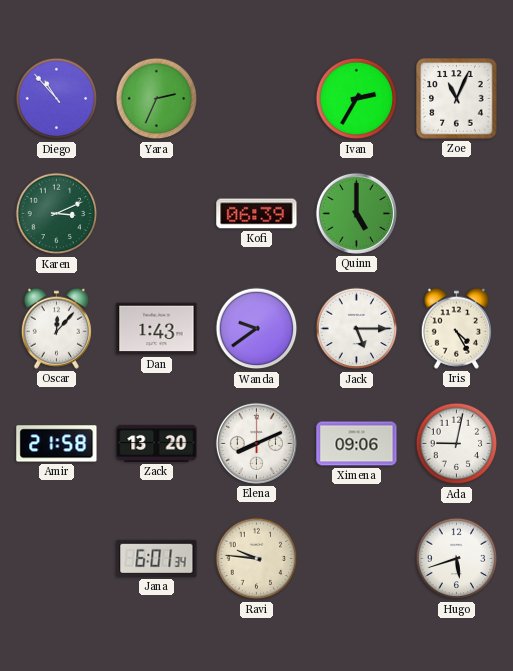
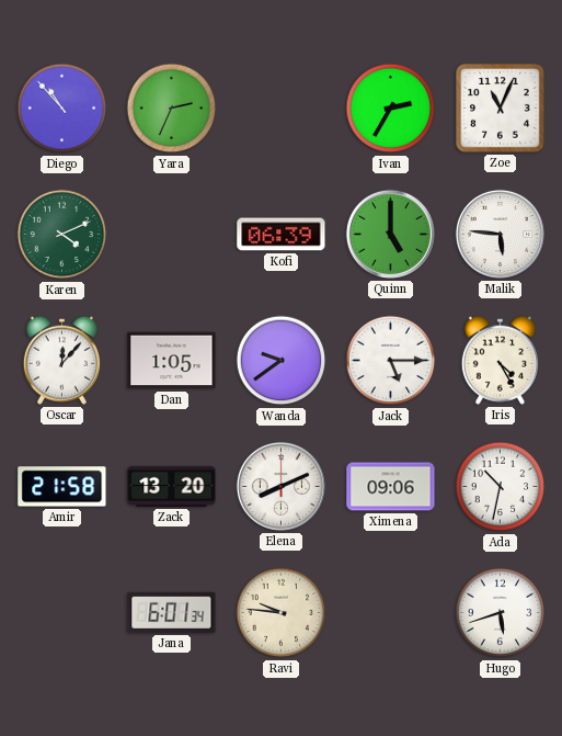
Karen: 3:11 -> 4:11 (62, 235)
Malik: none -> 5:46 (500, 234)
Dan: 1:43 -> 1:05 (172, 361)
Ada: 9:02 -> 10:32 (501, 487)
